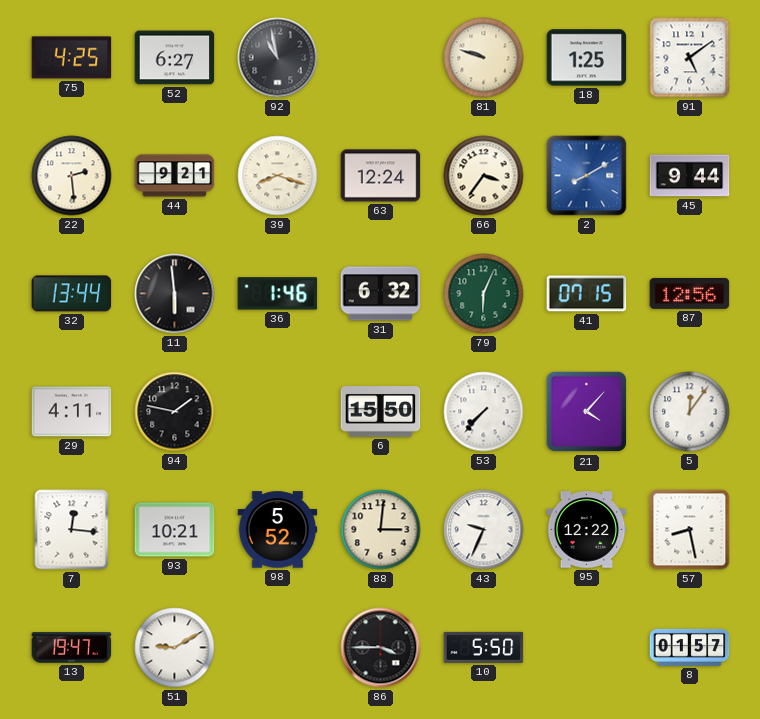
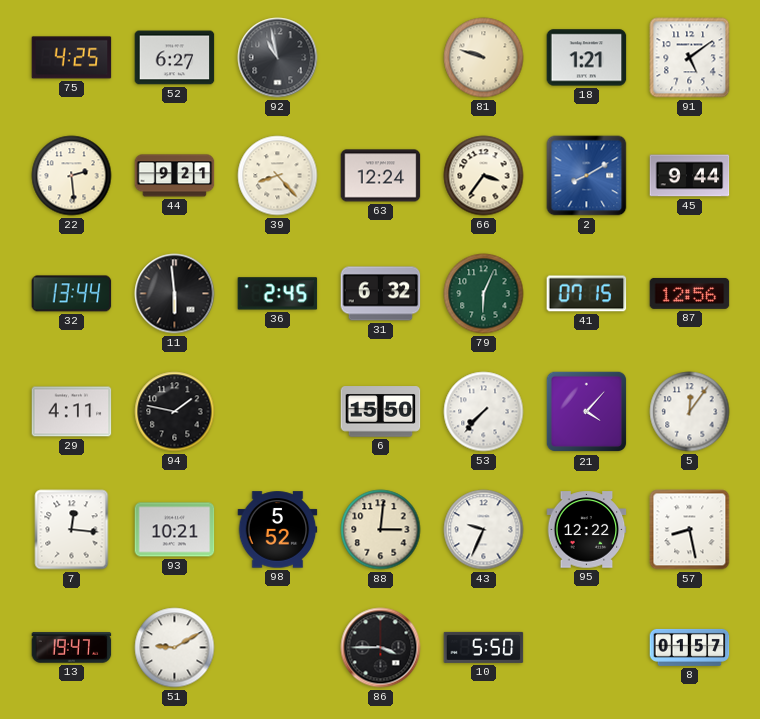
18: 1:25 -> 1:21 (587, 58)
39: 8:18 -> 8:23 (278, 176)
36: 1:46 -> 2:45 (278, 294)
